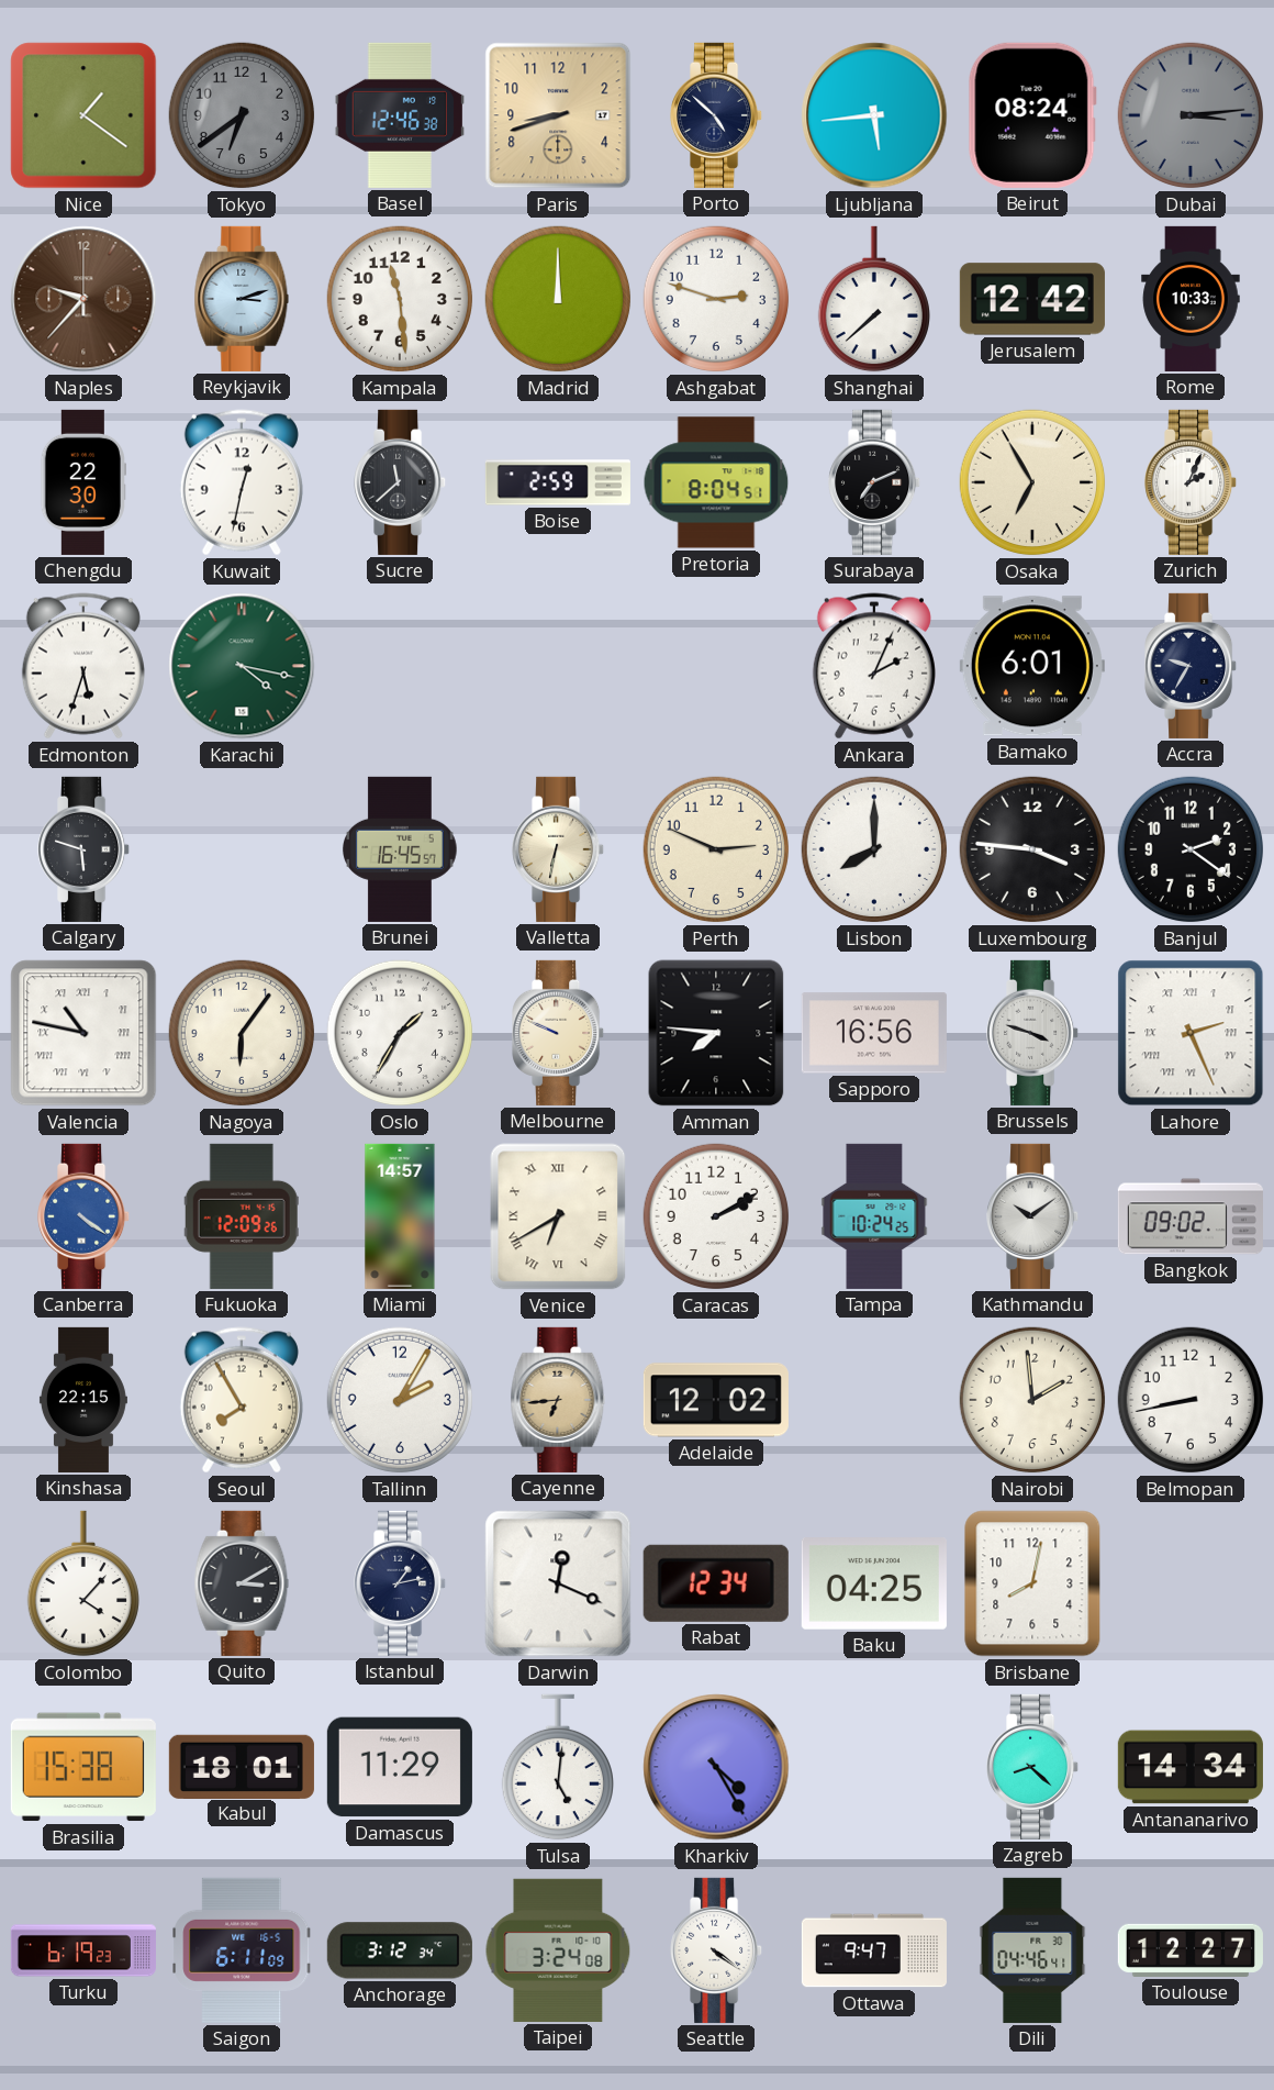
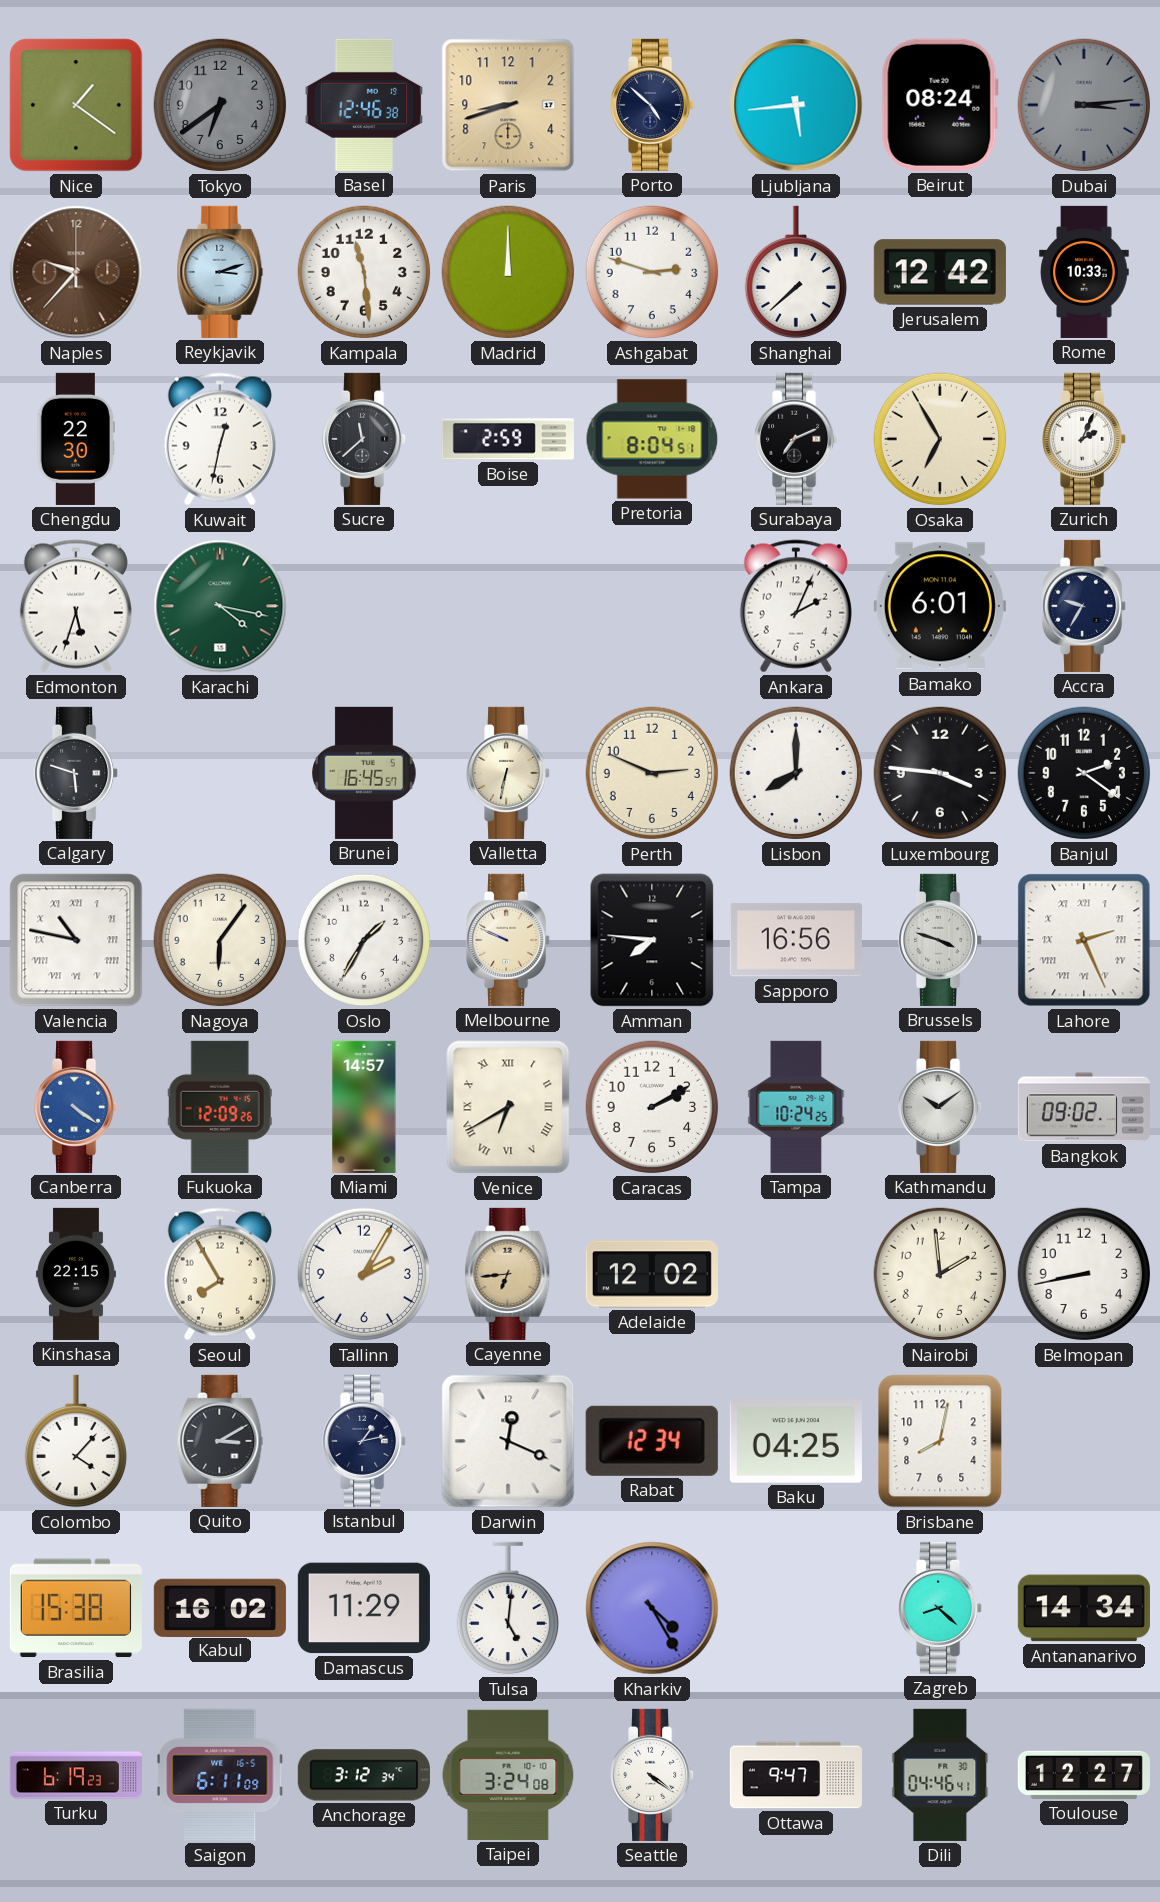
Kabul: 18:01 -> 16:02 (220, 1607)
